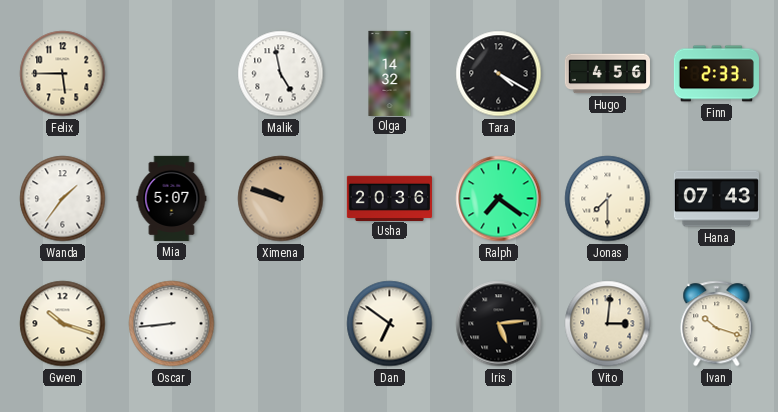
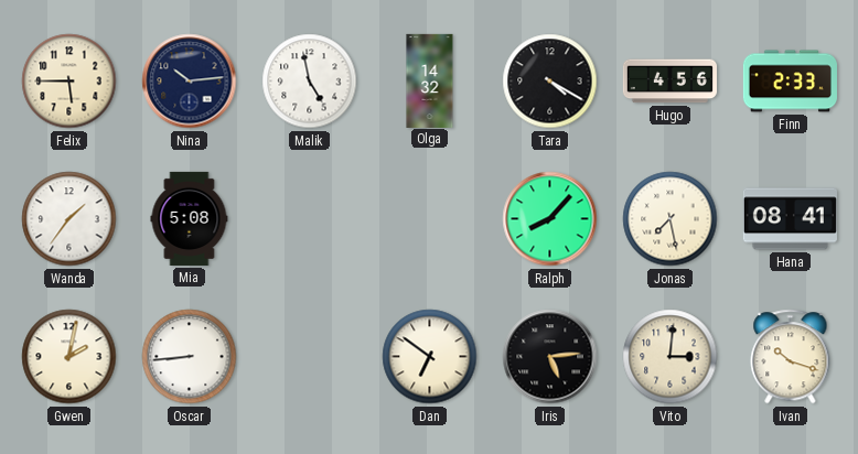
Nina: none -> 10:14 (190, 82)
Mia: 5:07 -> 5:08 (190, 218)
Ximena: 9:48 -> none (281, 199)
Usha: 20:36 -> none (389, 198)
Ralph: 7:21 -> 8:07 (550, 219)
Jonas: 7:30 -> 7:28 (671, 219)
Hana: 07:43 -> 08:41 (790, 219)
Gwen: 10:18 -> 2:02 (69, 357)
